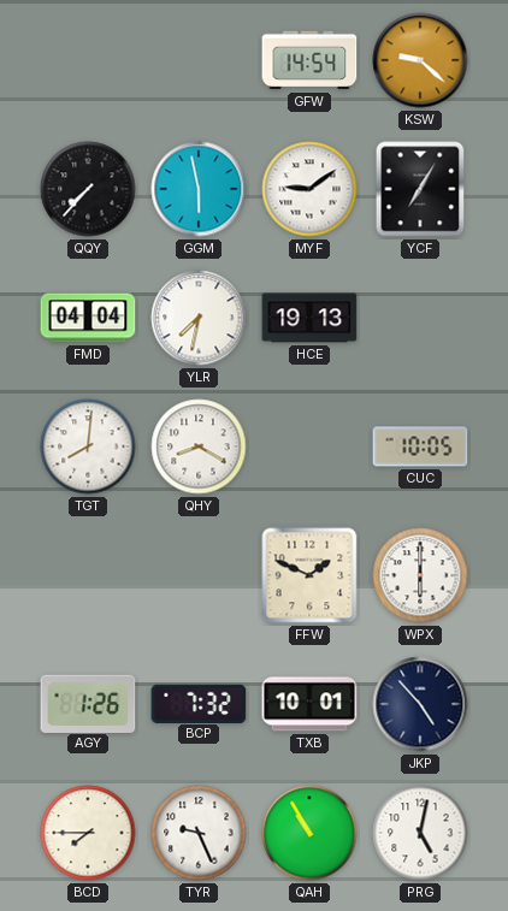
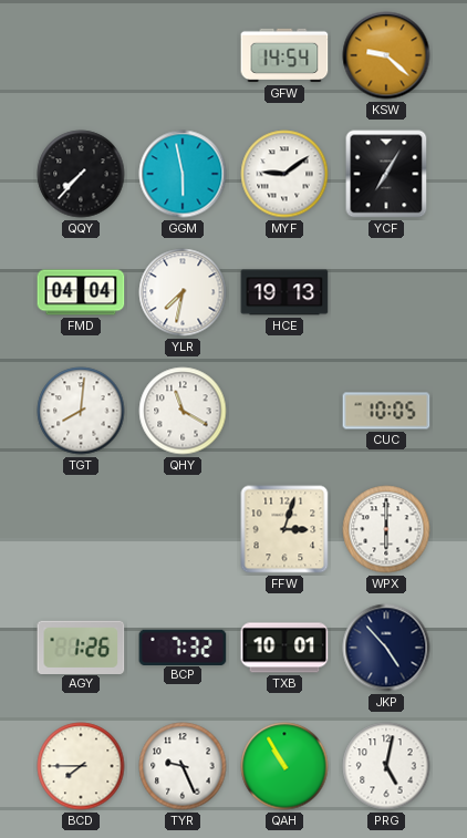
QHY: 8:20 -> 11:20 (183, 411)
FFW: 1:49 -> 3:03 (284, 529)
